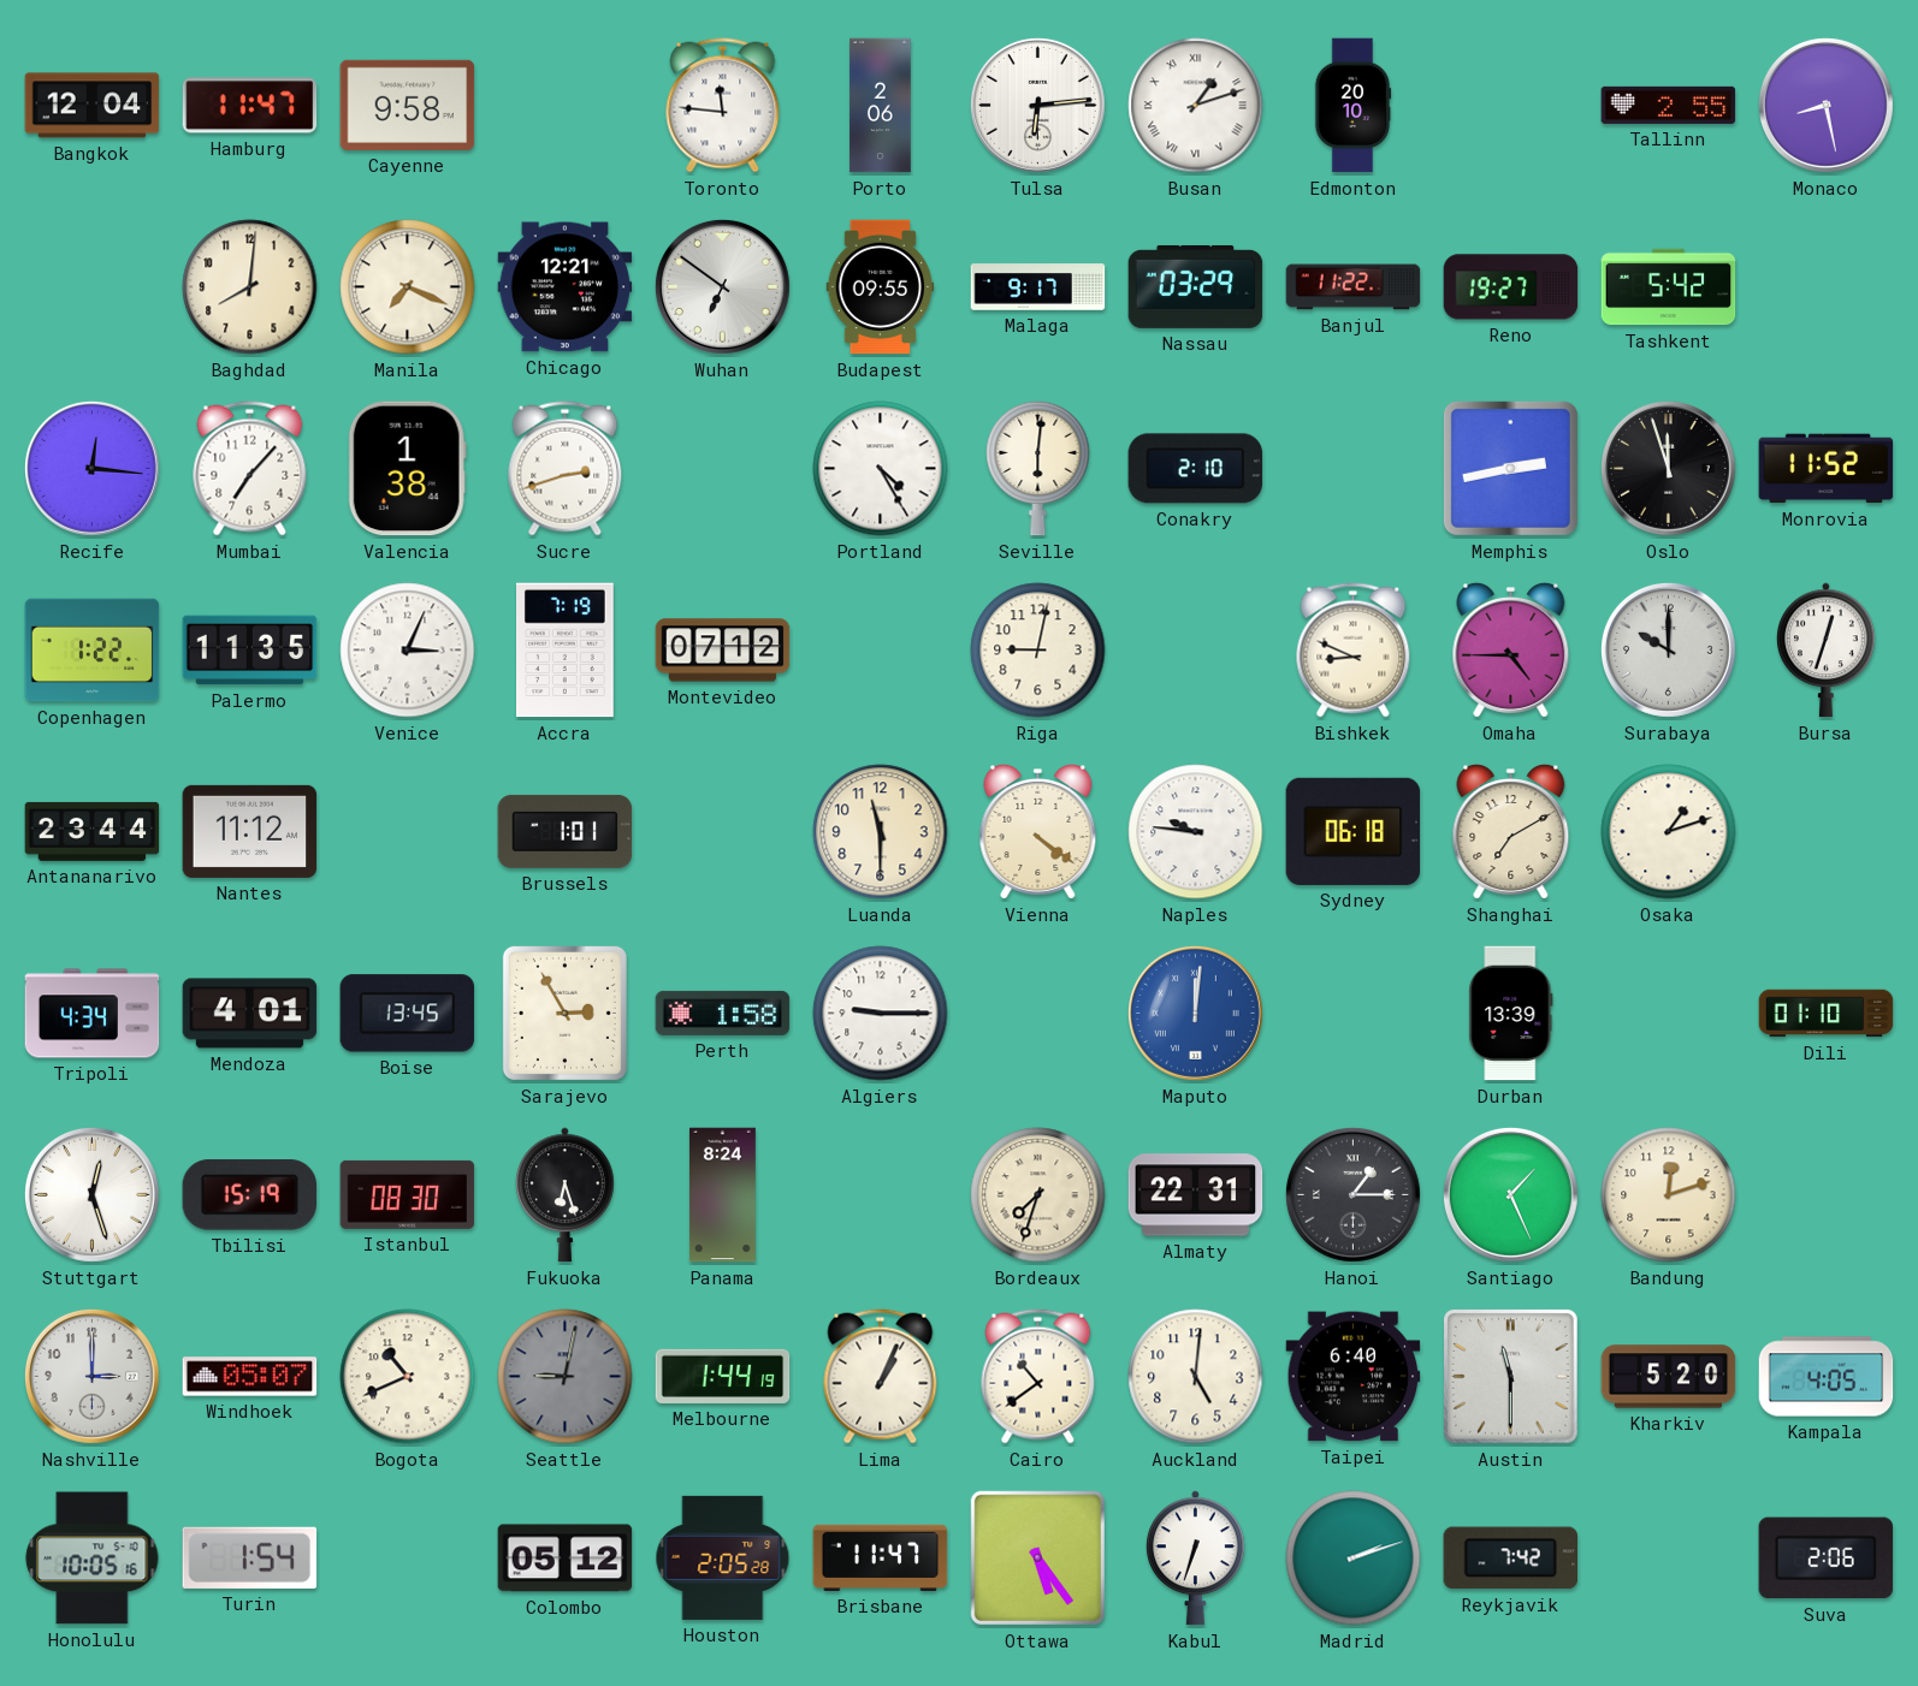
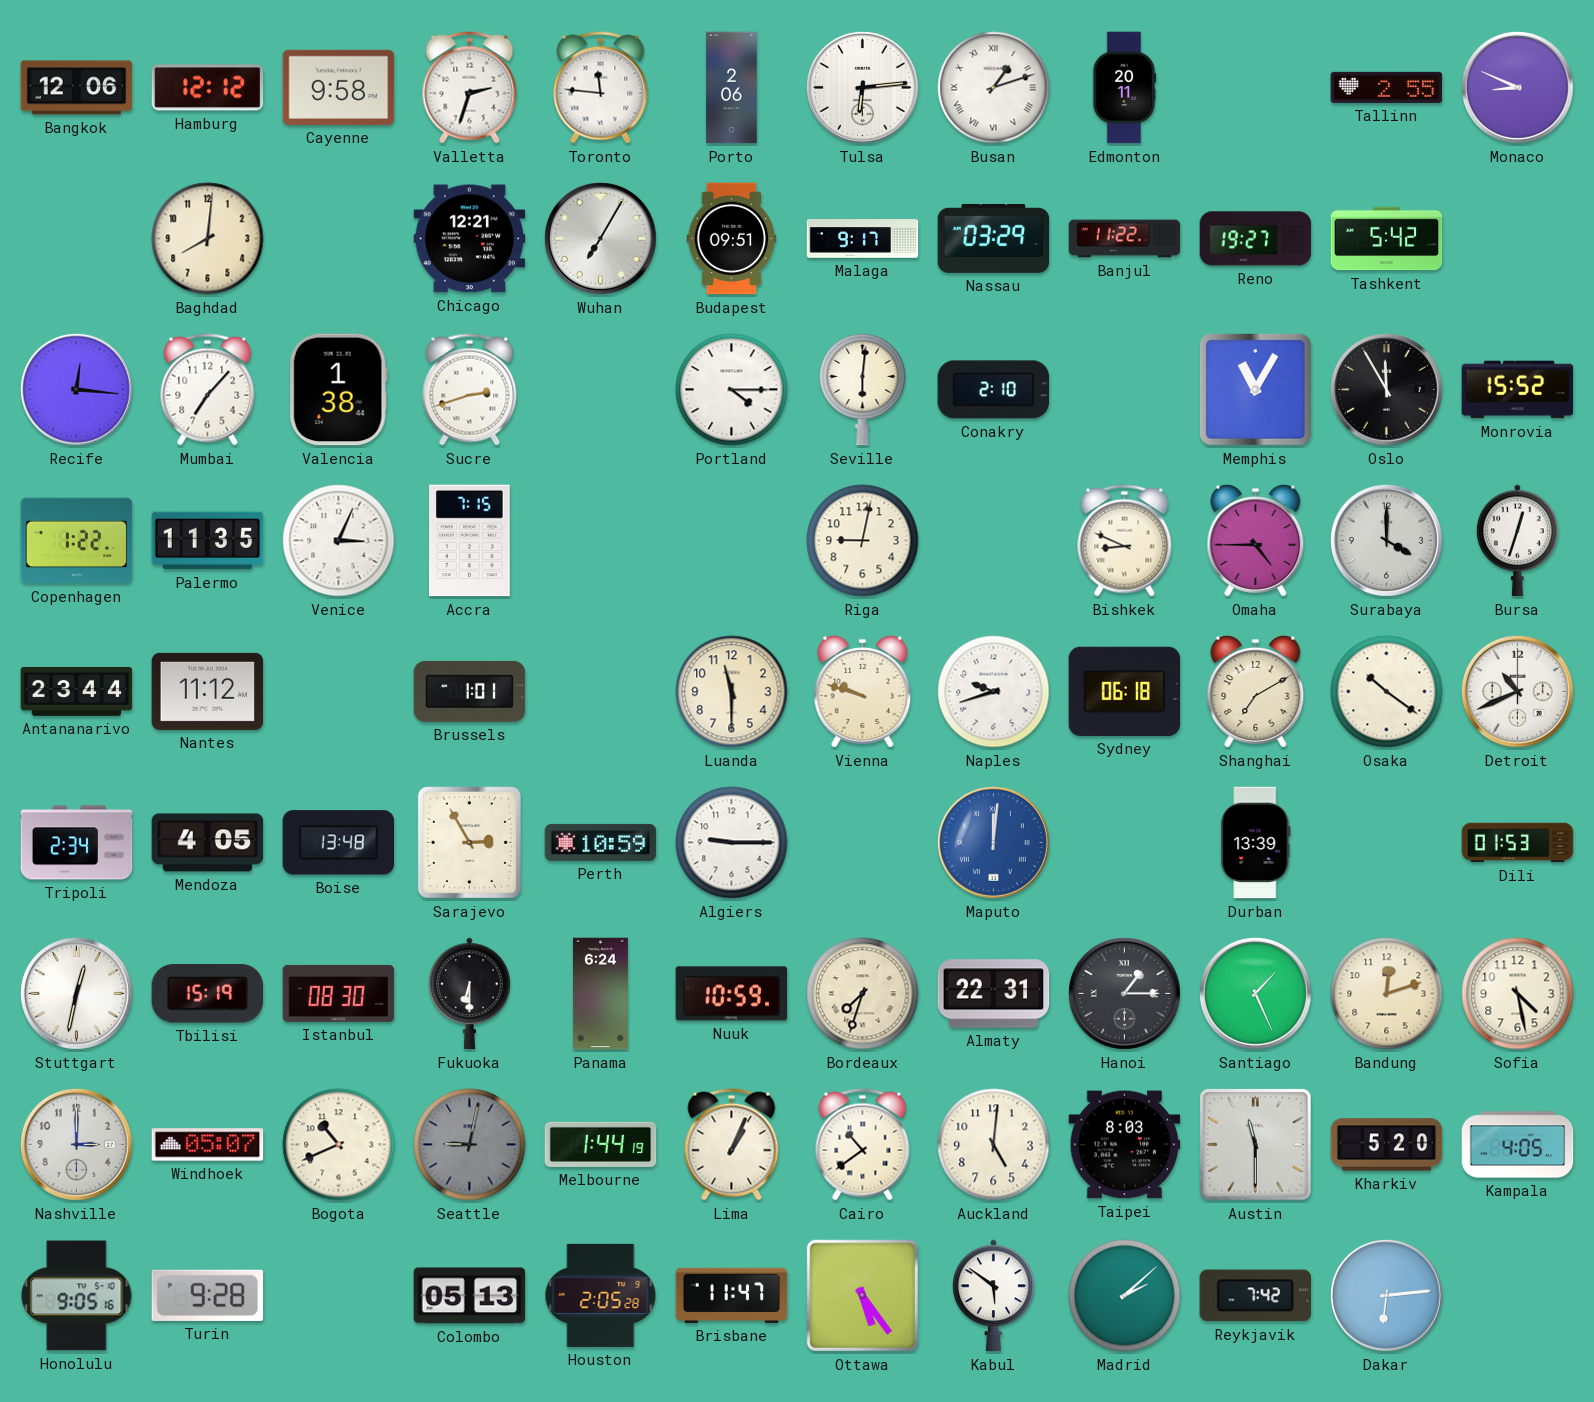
Bangkok: 12:04 -> 12:06 (77, 88)
Hamburg: 11:47 -> 12:12 (208, 88)
Valletta: none -> 2:33 (470, 88)
Edmonton: 20:10 -> 20:11 (1124, 88)
Monaco: 8:28 -> 8:49 (1517, 87)
Manila: 7:19 -> none (408, 287)
Wuhan: 6:51 -> 7:05 (600, 238)
Budapest: 09:55 -> 09:51 (732, 239)
Portland: 4:25 -> 4:15 (732, 390)
Memphis: 2:43 -> 11:05 (1255, 389)
Oslo: 11:57 -> 11:55 (1386, 389)
Monrovia: 11:52 -> 15:52 (1518, 390)
Accra: 7:19 -> 7:15 (470, 541)
Montevideo: 07:12 -> none (723, 651)
Surabaya: 10:00 -> 4:00 (1386, 540)
Vienna: 4:21 -> 9:48 (863, 692)
Naples: 9:46 -> 9:42 (994, 692)
Osaka: 1:12 -> 10:21 (1387, 692)
Detroit: none -> 10:41 (1517, 691)
Tripoli: 4:34 -> 2:34 (77, 843)
Mendoza: 4:01 -> 4:05 (208, 843)
Boise: 13:45 -> 13:48 (339, 843)
Perth: 1:58 -> 10:59 (601, 842)
Dili: 01:10 -> 01:53 (1518, 843)
Stuttgart: 12:27 -> 12:32 (76, 993)
Fukuoka: 6:27 -> 6:30 (470, 994)
Panama: 8:24 -> 6:24 (600, 994)
Nuuk: none -> 10:59 (732, 994)
Sofia: none -> 4:28 (1518, 994)
Taipei: 6:40 -> 8:03 (1125, 1145)
Honolulu: 10:05 -> 9:05 (77, 1296)
Turin: 1:54 -> 9:28 (208, 1295)
Colombo: 05:12 -> 05:13 (470, 1296)
Kabul: 6:33 -> 5:51 (994, 1296)
Madrid: 2:12 -> 2:08 (1125, 1296)
Dakar: none -> 6:14 (1386, 1295)
Suva: 2:06 -> none (1827, 1559)
